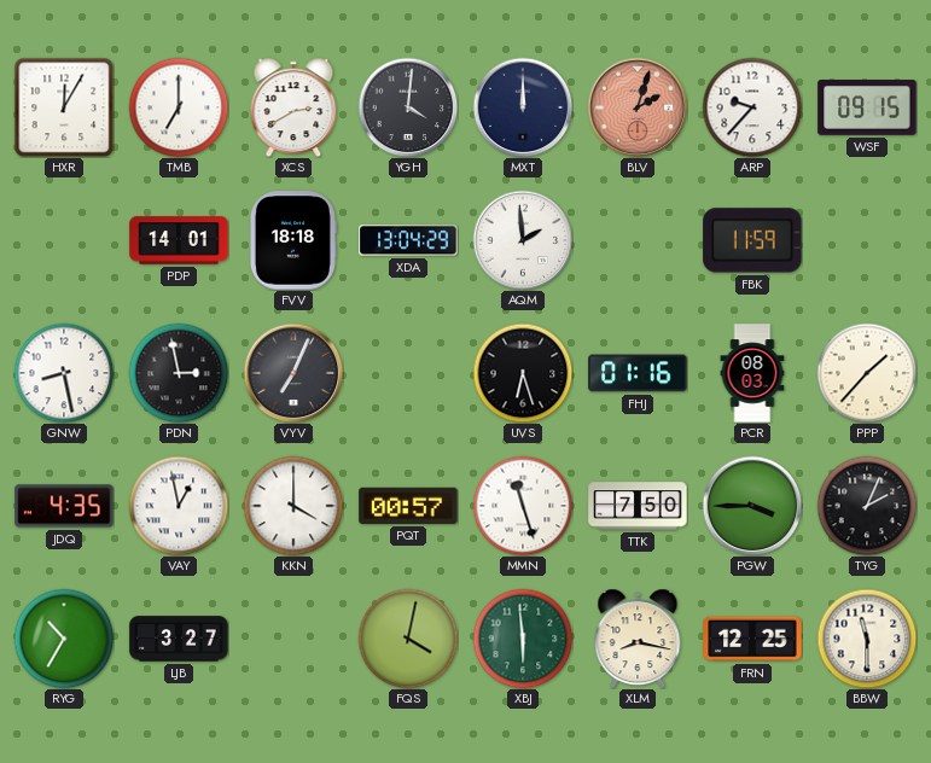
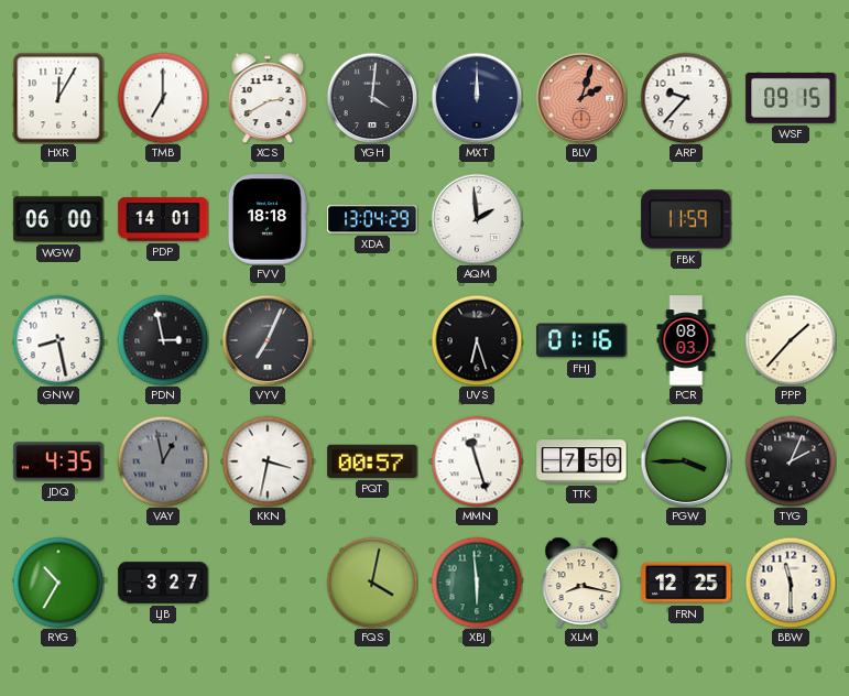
WGW: none -> 06:00 (58, 219)
VAY dial: white -> grey (163, 461)
KKN: 4:00 -> 3:32 (268, 461)
